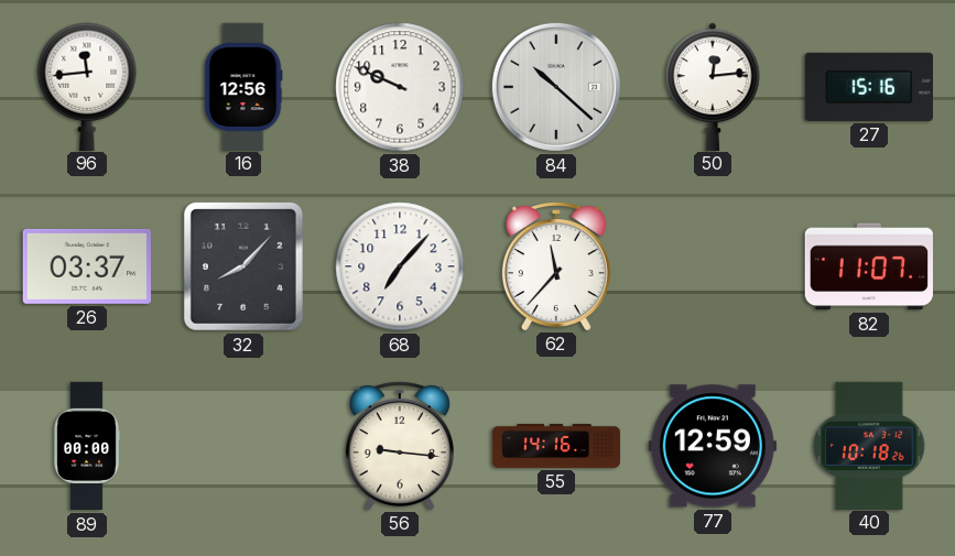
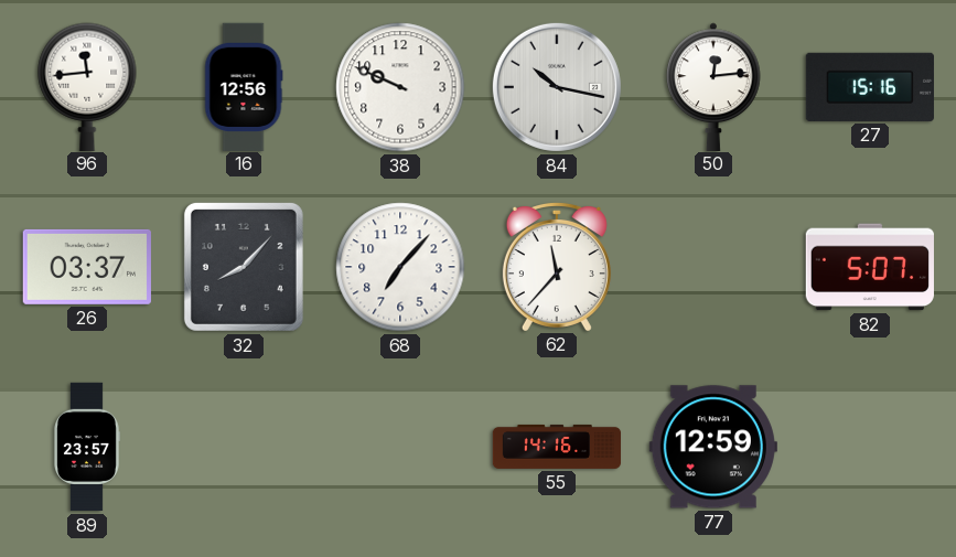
84: 10:22 -> 10:17 (557, 87)
82: 11:07 -> 5:07 (870, 267)
89: 00:00 -> 23:57 (87, 447)
56: 9:16 -> none (400, 445)
40: 10:18 -> none (869, 445)
